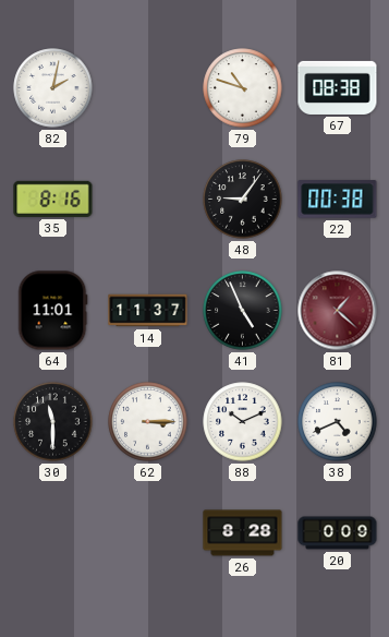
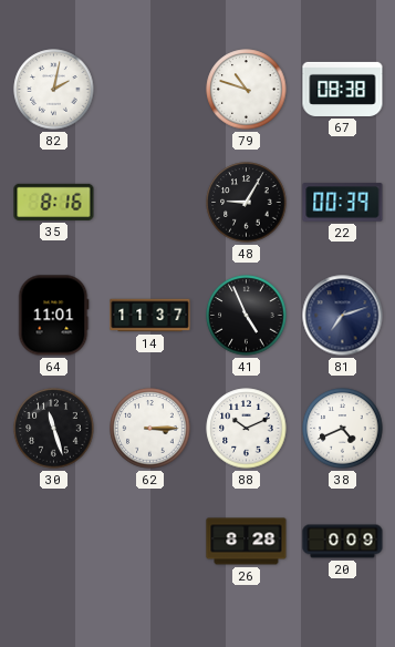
48: 9:06 -> 9:05 (247, 203)
22: 00:38 -> 00:39 (343, 203)
81: 1:22 -> 7:12 (343, 316)
81 dial: burgundy -> navy (343, 316)
30: 11:30 -> 11:27 (54, 429)
